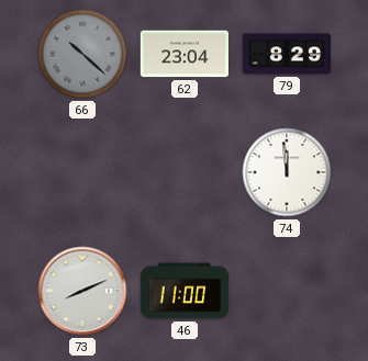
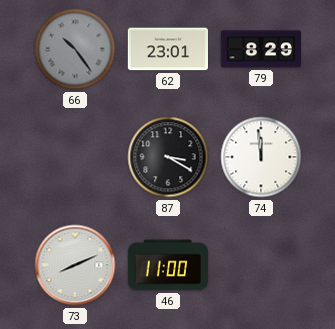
66: 10:22 -> 10:24 (75, 49)
62: 23:04 -> 23:01 (167, 49)
87: none -> 3:20 (168, 157)
